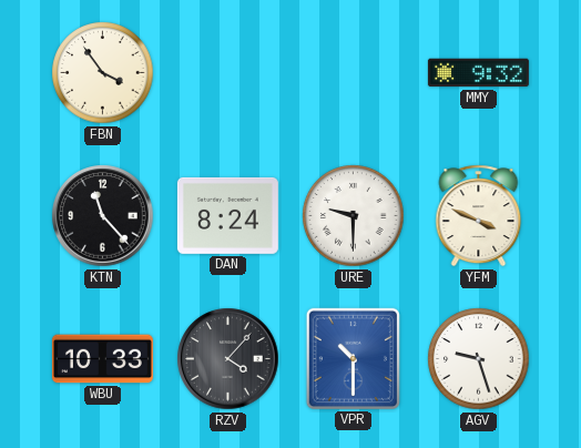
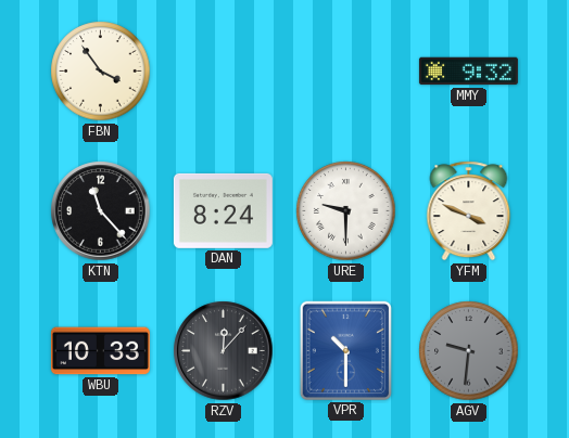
RZV: 4:07 -> 12:07 (224, 351)
AGV: 9:27 -> 9:31 (469, 351)
AGV dial: white -> grey (469, 351)
